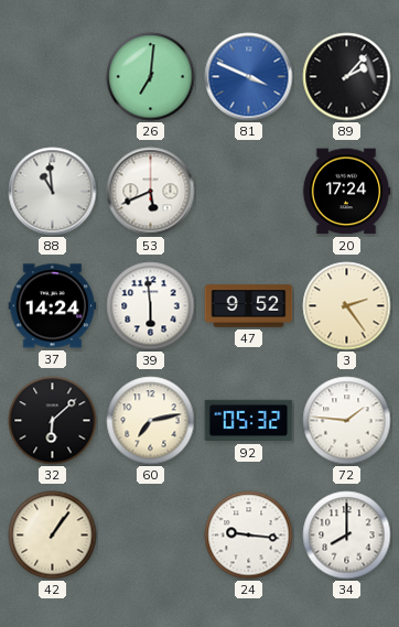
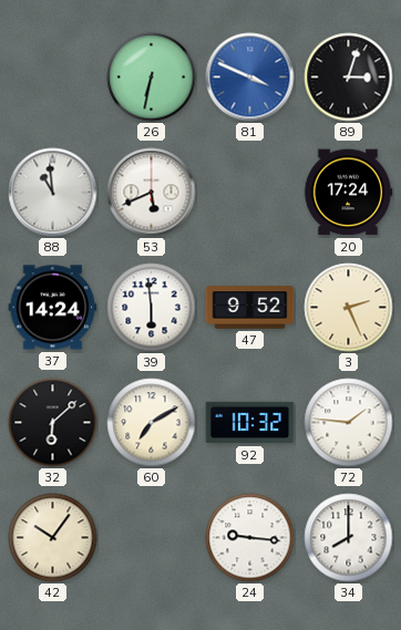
26: 7:01 -> 6:32 (152, 78)
89: 2:07 -> 3:03 (349, 78)
3: 2:24 -> 2:26 (349, 308)
60: 7:13 -> 7:10 (152, 423)
92: 05:32 -> 10:32 (250, 423)
42: 1:06 -> 10:06 (53, 538)
